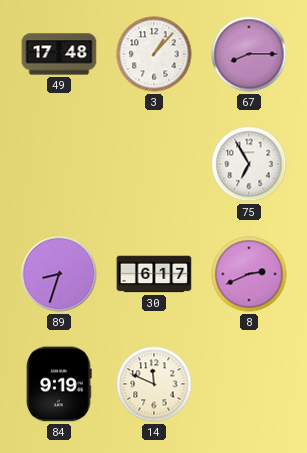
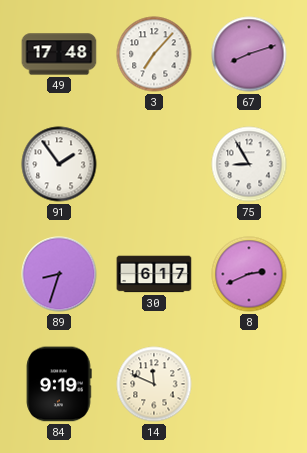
3: 1:07 -> 7:07 (154, 54)
67: 8:15 -> 8:12 (249, 54)
91: none -> 1:54 (59, 164)
75: 6:55 -> 8:55 (249, 164)
